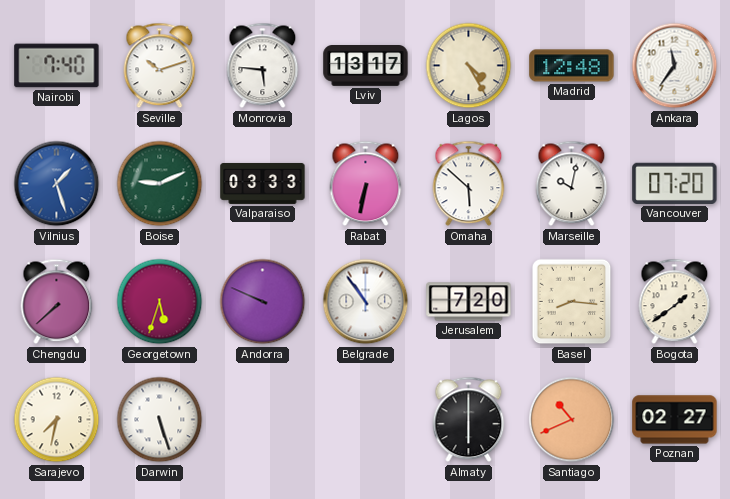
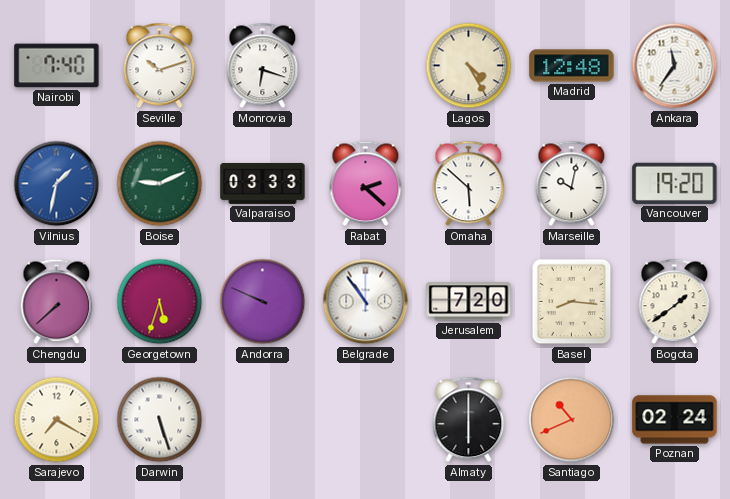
Monrovia: 5:46 -> 6:18 (263, 66)
Lviv: 13:17 -> none (366, 66)
Vilnius: 1:27 -> 1:32 (57, 184)
Rabat: 6:32 -> 2:22 (366, 184)
Vancouver: 07:20 -> 19:20 (675, 183)
Sarajevo: 7:32 -> 7:20 (57, 420)
Poznan: 02:27 -> 02:24 (675, 420)
